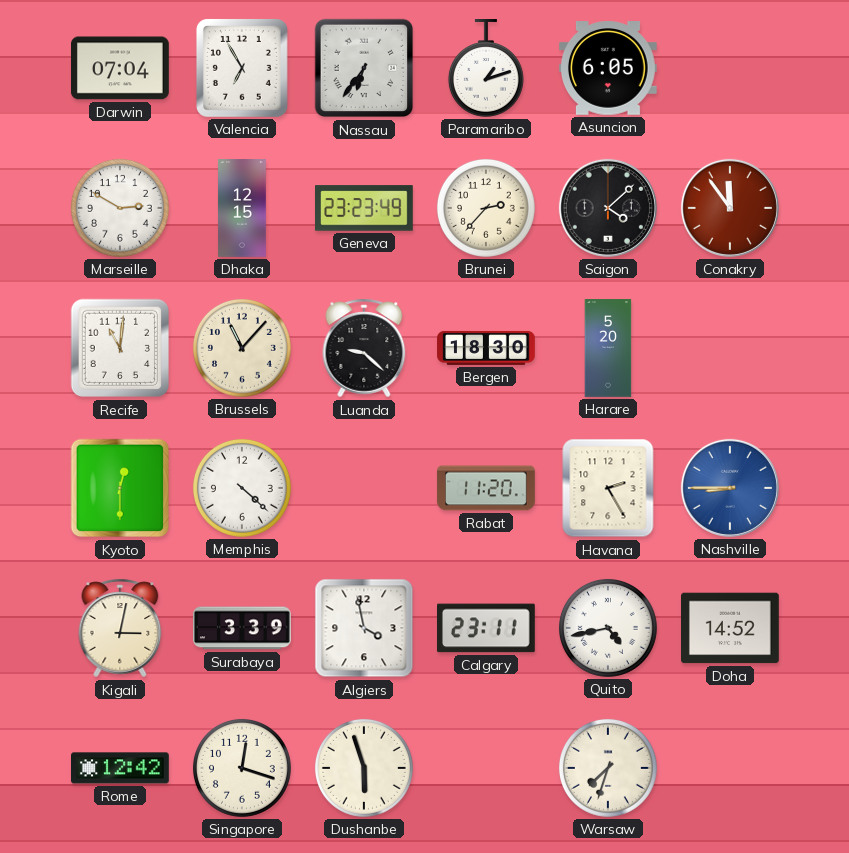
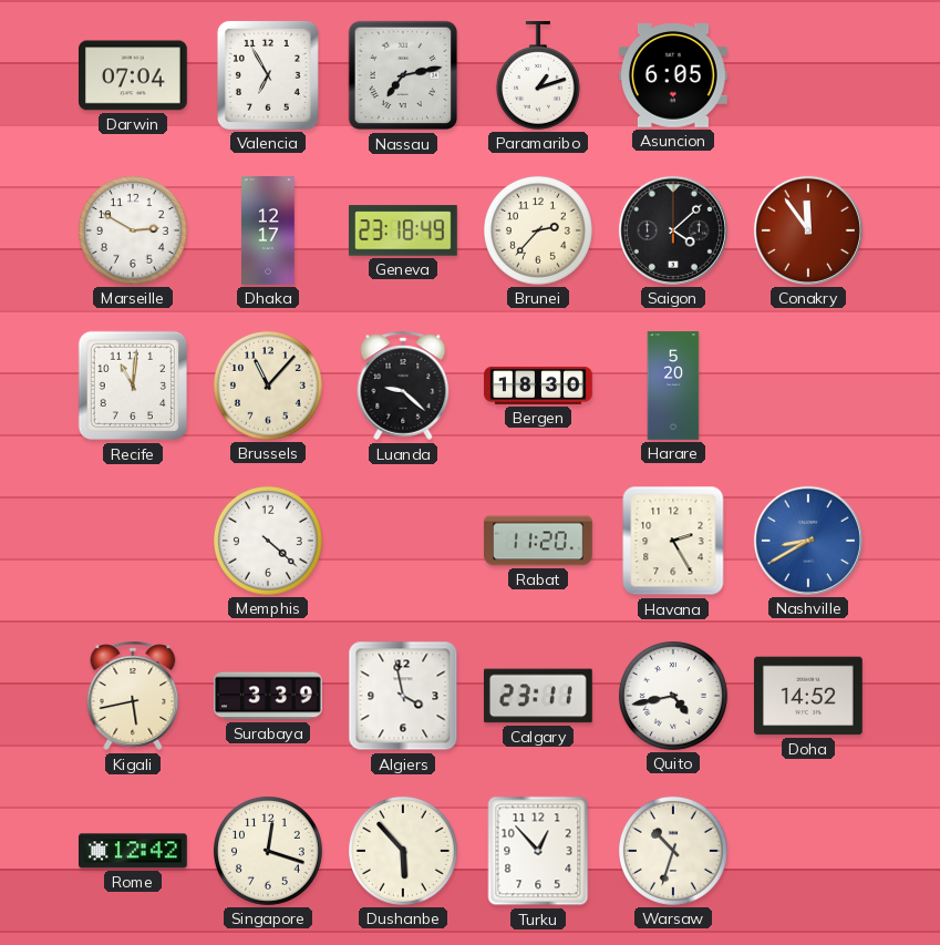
Nassau: 6:36 -> 7:13 (403, 75)
Dhaka: 12:15 -> 12:17 (268, 230)
Geneva: 23:23 -> 23:18 (404, 230)
Kyoto: 12:30 -> none (120, 488)
Nashville: 8:45 -> 8:40 (808, 541)
Kigali: 3:02 -> 5:43 (133, 696)
Dushanbe: 5:57 -> 5:53 (403, 851)
Turku: none -> 12:53 (538, 851)
Warsaw: 7:33 -> 10:33 (673, 851)
